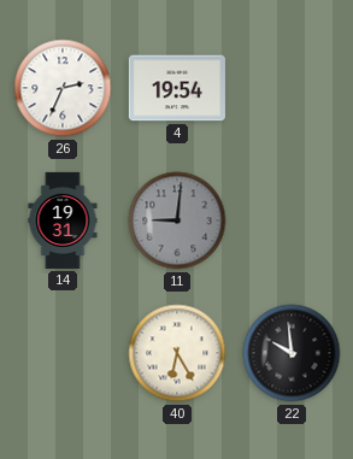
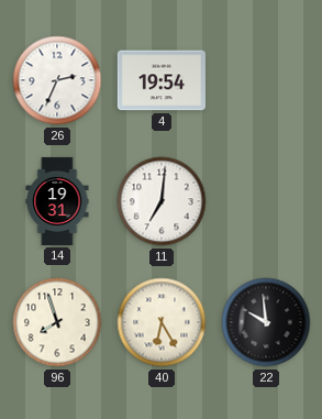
11: 9:01 -> 7:01 (162, 201)
11 dial: grey -> white (162, 201)
96: none -> 7:57 (57, 322)
